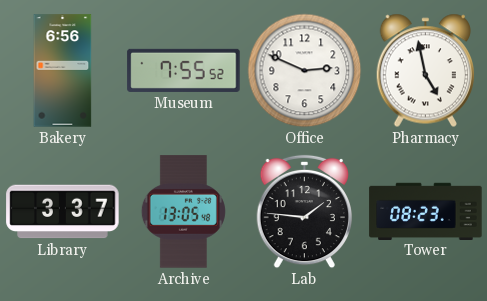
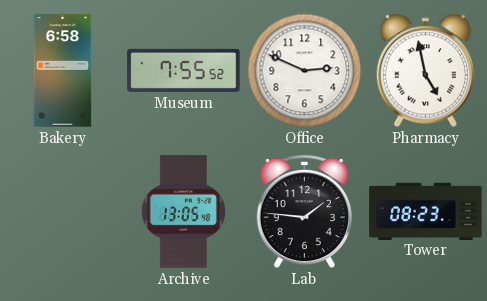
Bakery: 6:56 -> 6:58 (63, 71)
Library: 3:37 -> none (63, 212)
